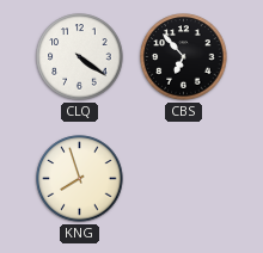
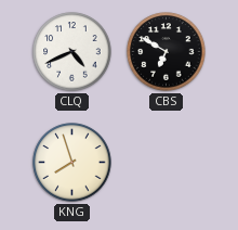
CLQ: 4:21 -> 4:41 (72, 52)
CBS: 6:53 -> 6:50 (167, 52)
